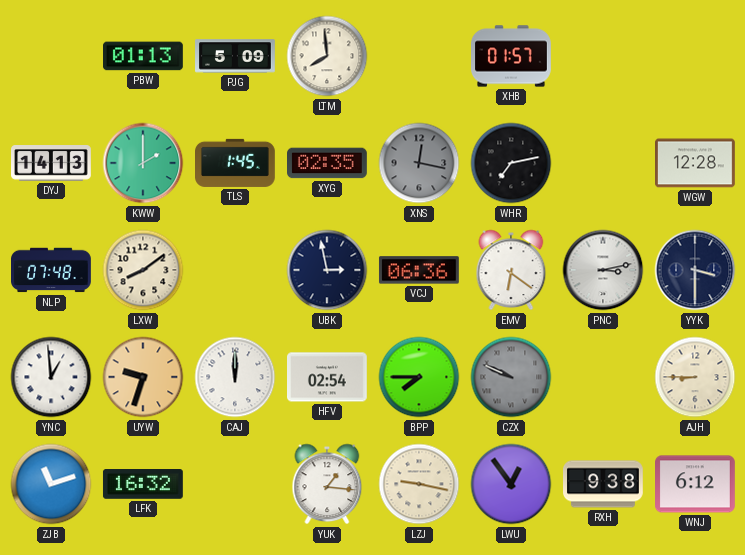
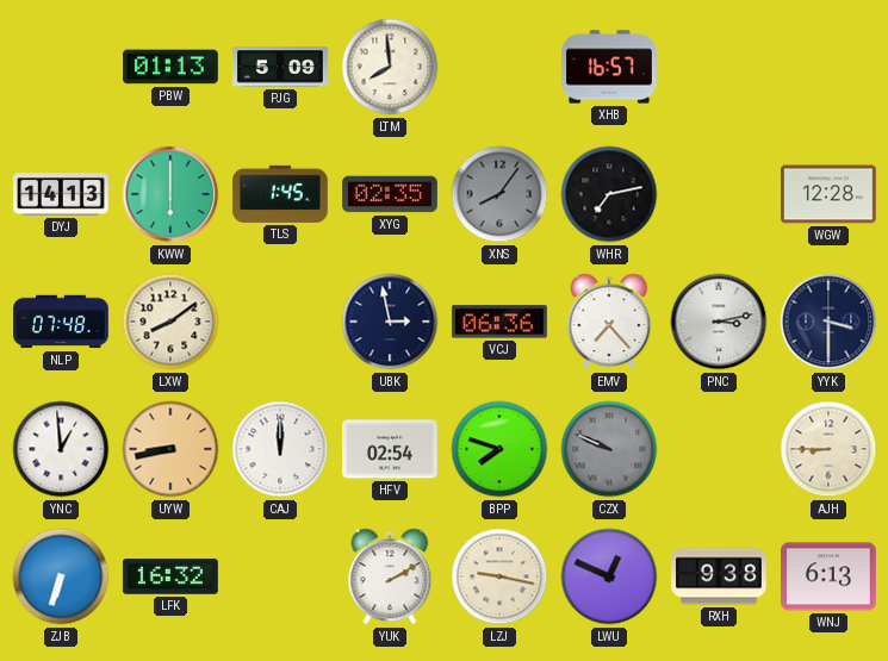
XHB: 01:57 -> 16:57 (610, 67)
KWW: 2:00 -> 6:00 (170, 194)
XNS: 12:17 -> 8:06 (499, 194)
EMV: 6:21 -> 7:23 (609, 322)
UYW: 9:33 -> 8:43 (170, 449)
BPP: 7:45 -> 7:48 (499, 449)
ZJB: 11:12 -> 6:33 (61, 576)
YUK: 1:16 -> 2:10 (390, 576)
LWU: 12:54 -> 12:49 (609, 576)
WNJ: 6:12 -> 6:13 (830, 576)
